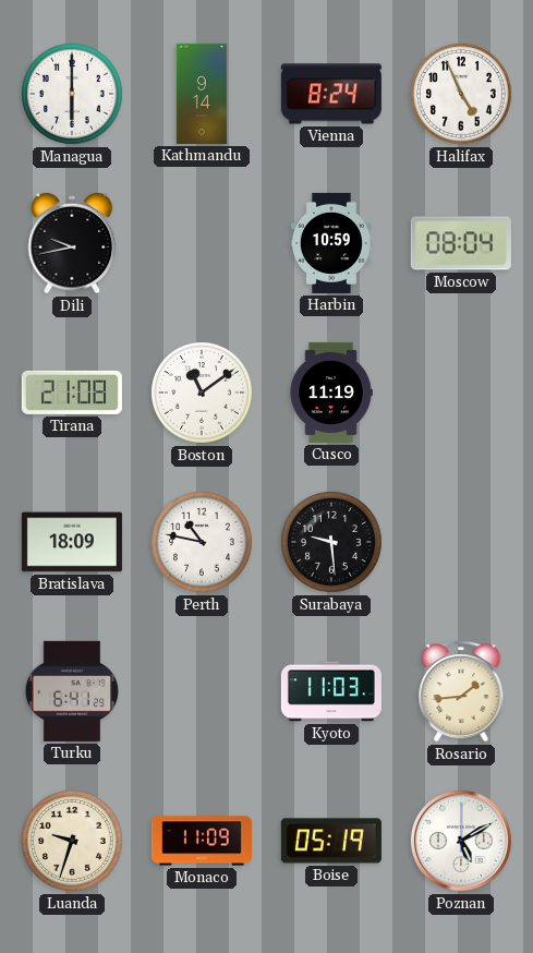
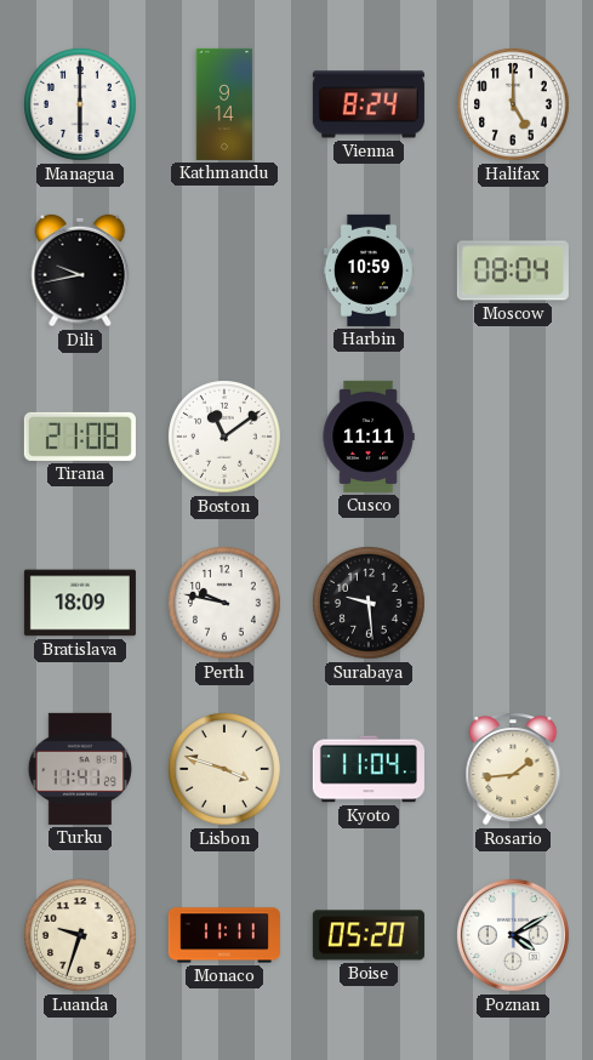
Halifax: 4:56 -> 5:00 (514, 106)
Cusco: 11:19 -> 11:11 (369, 437)
Perth: 10:47 -> 9:47 (226, 604)
Turku: 6:41 -> 11:41 (80, 769)
Lisbon: none -> 3:48 (226, 770)
Kyoto: 11:03 -> 11:04 (369, 769)
Monaco: 11:09 -> 11:11 (224, 935)
Boise: 05:19 -> 05:20 (369, 935)
Poznan: 5:10 -> 4:10 (513, 935)
